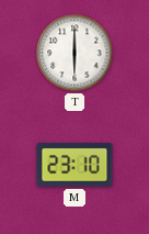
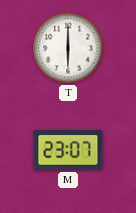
M: 23:10 -> 23:07 (68, 150)
